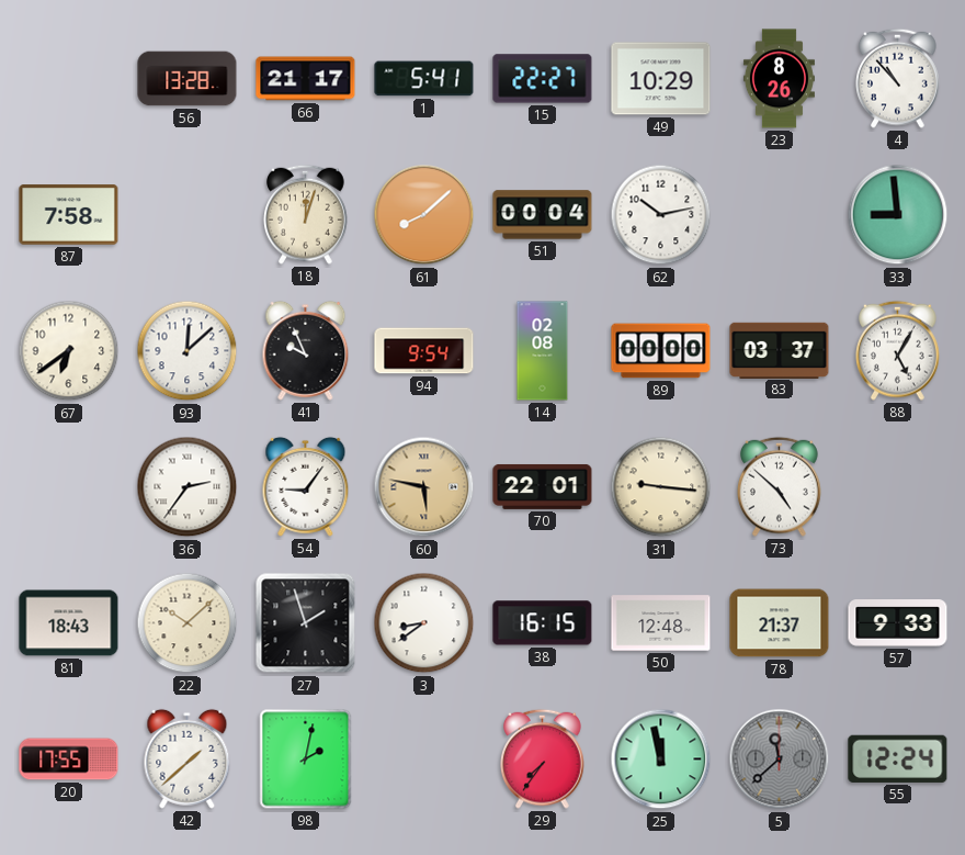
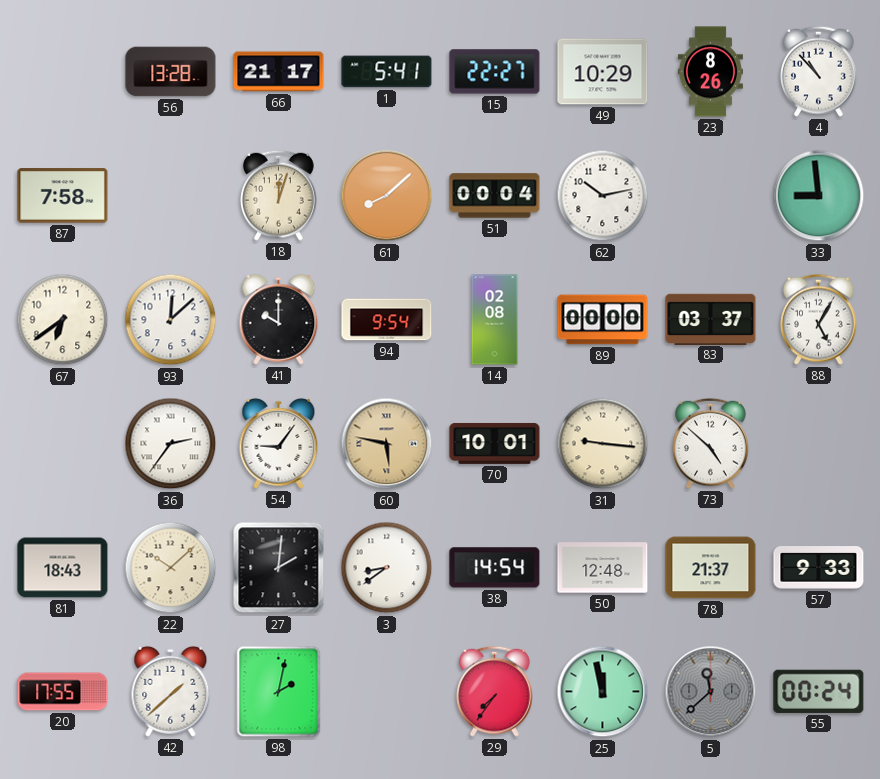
41: 9:56 -> 10:00 (279, 319)
70: 22:01 -> 10:01 (495, 443)
27: 1:57 -> 2:01 (279, 568)
38: 16:15 -> 14:54 (495, 568)
55: 12:24 -> 00:24 (819, 691)
